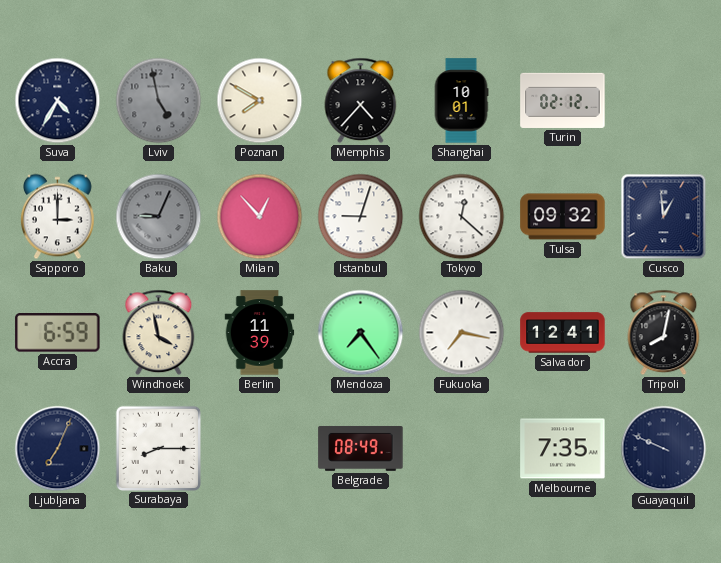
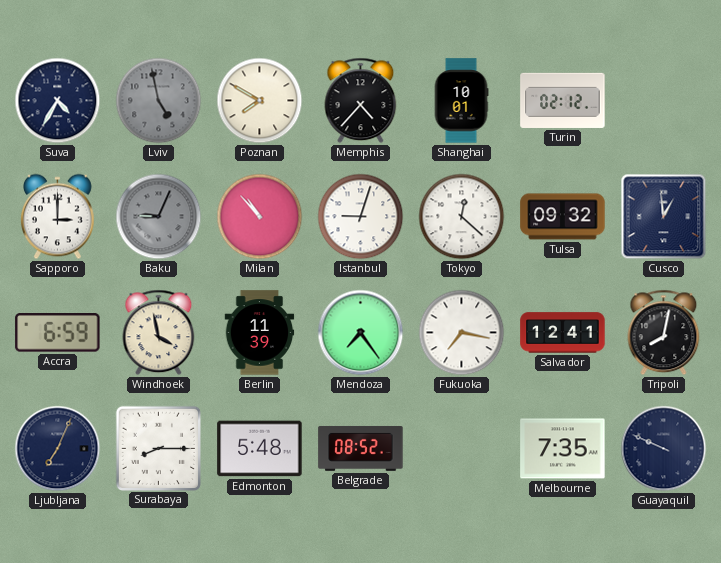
Milan: 12:53 -> 10:53 (260, 217)
Edmonton: none -> 5:48 (260, 449)
Belgrade: 08:49 -> 08:52 (361, 448)
